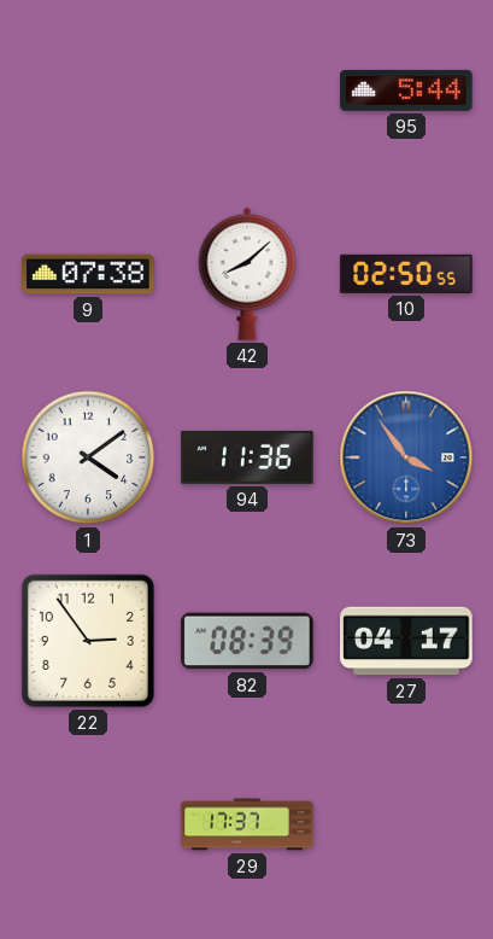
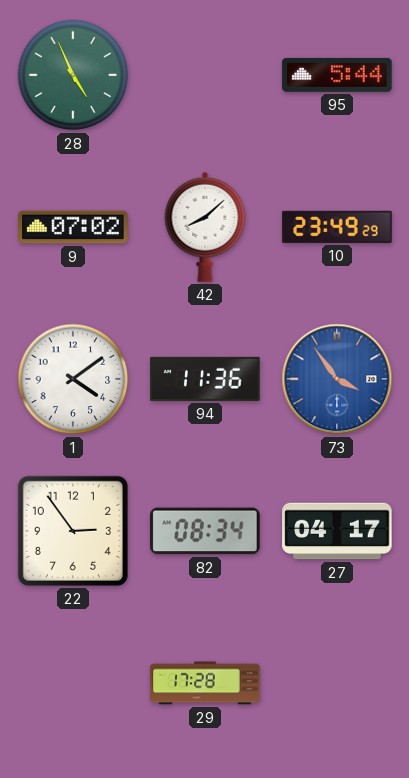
28: none -> 4:56 (73, 75)
9: 07:38 -> 07:02 (73, 227)
10: 02:50 -> 23:49 (337, 227)
82: 08:39 -> 08:34 (205, 531)
29: 17:37 -> 17:28 (205, 683)
